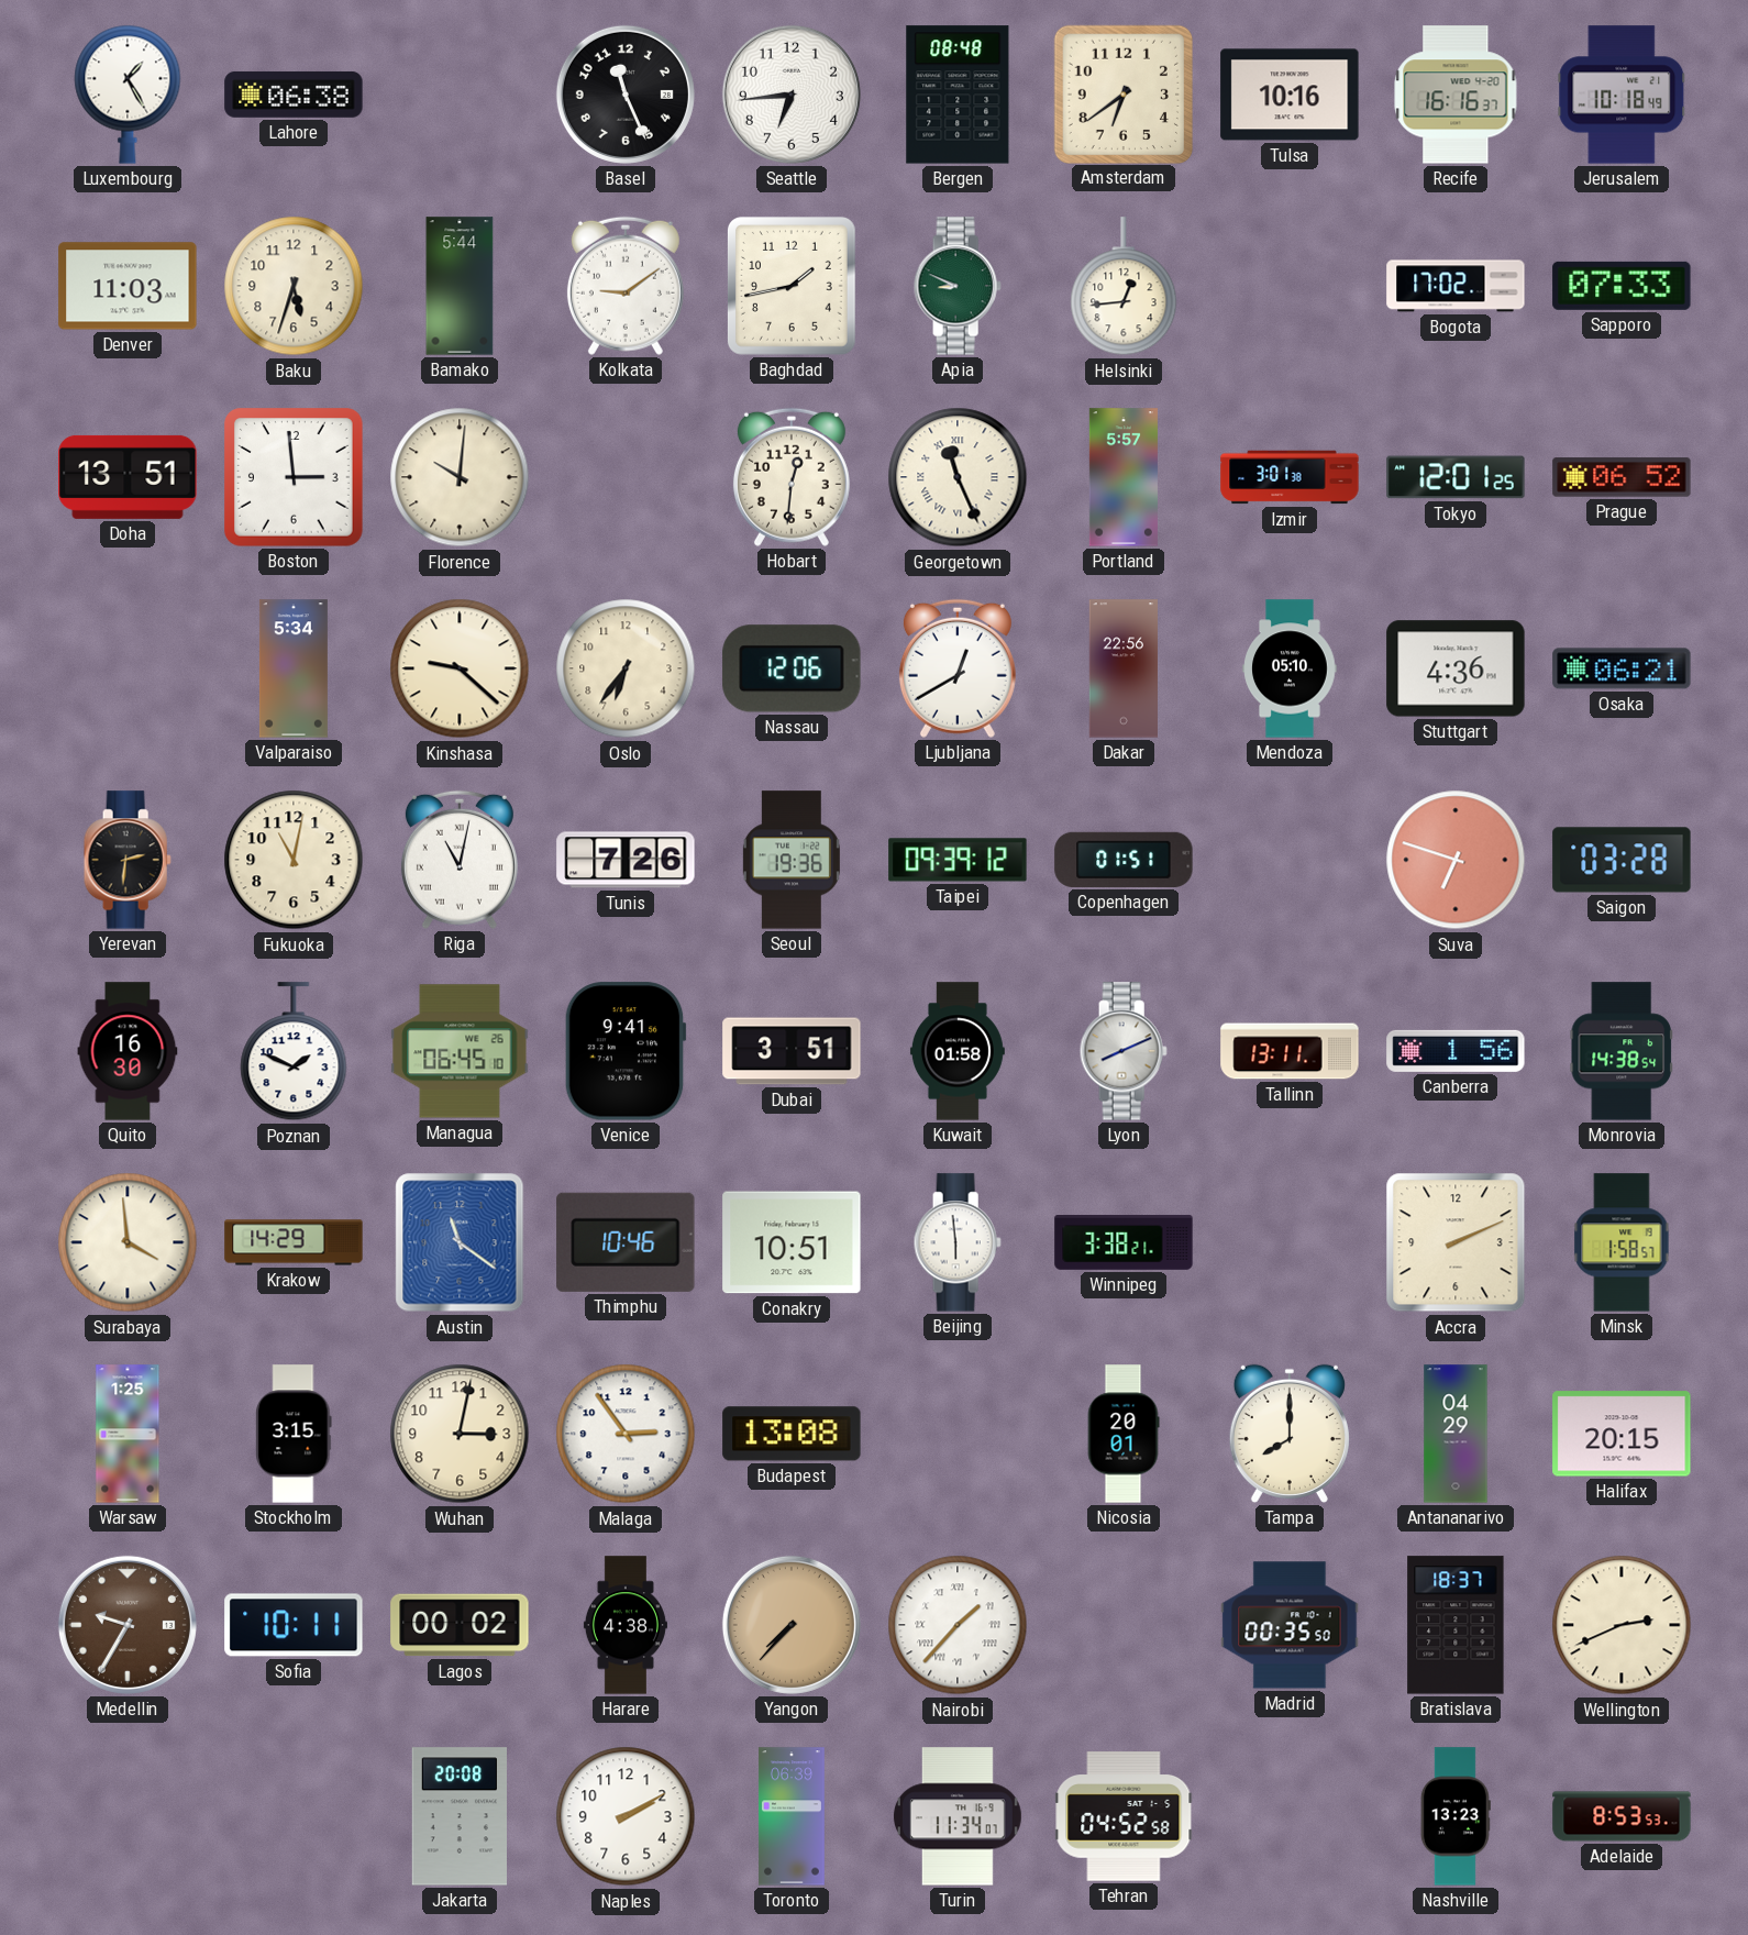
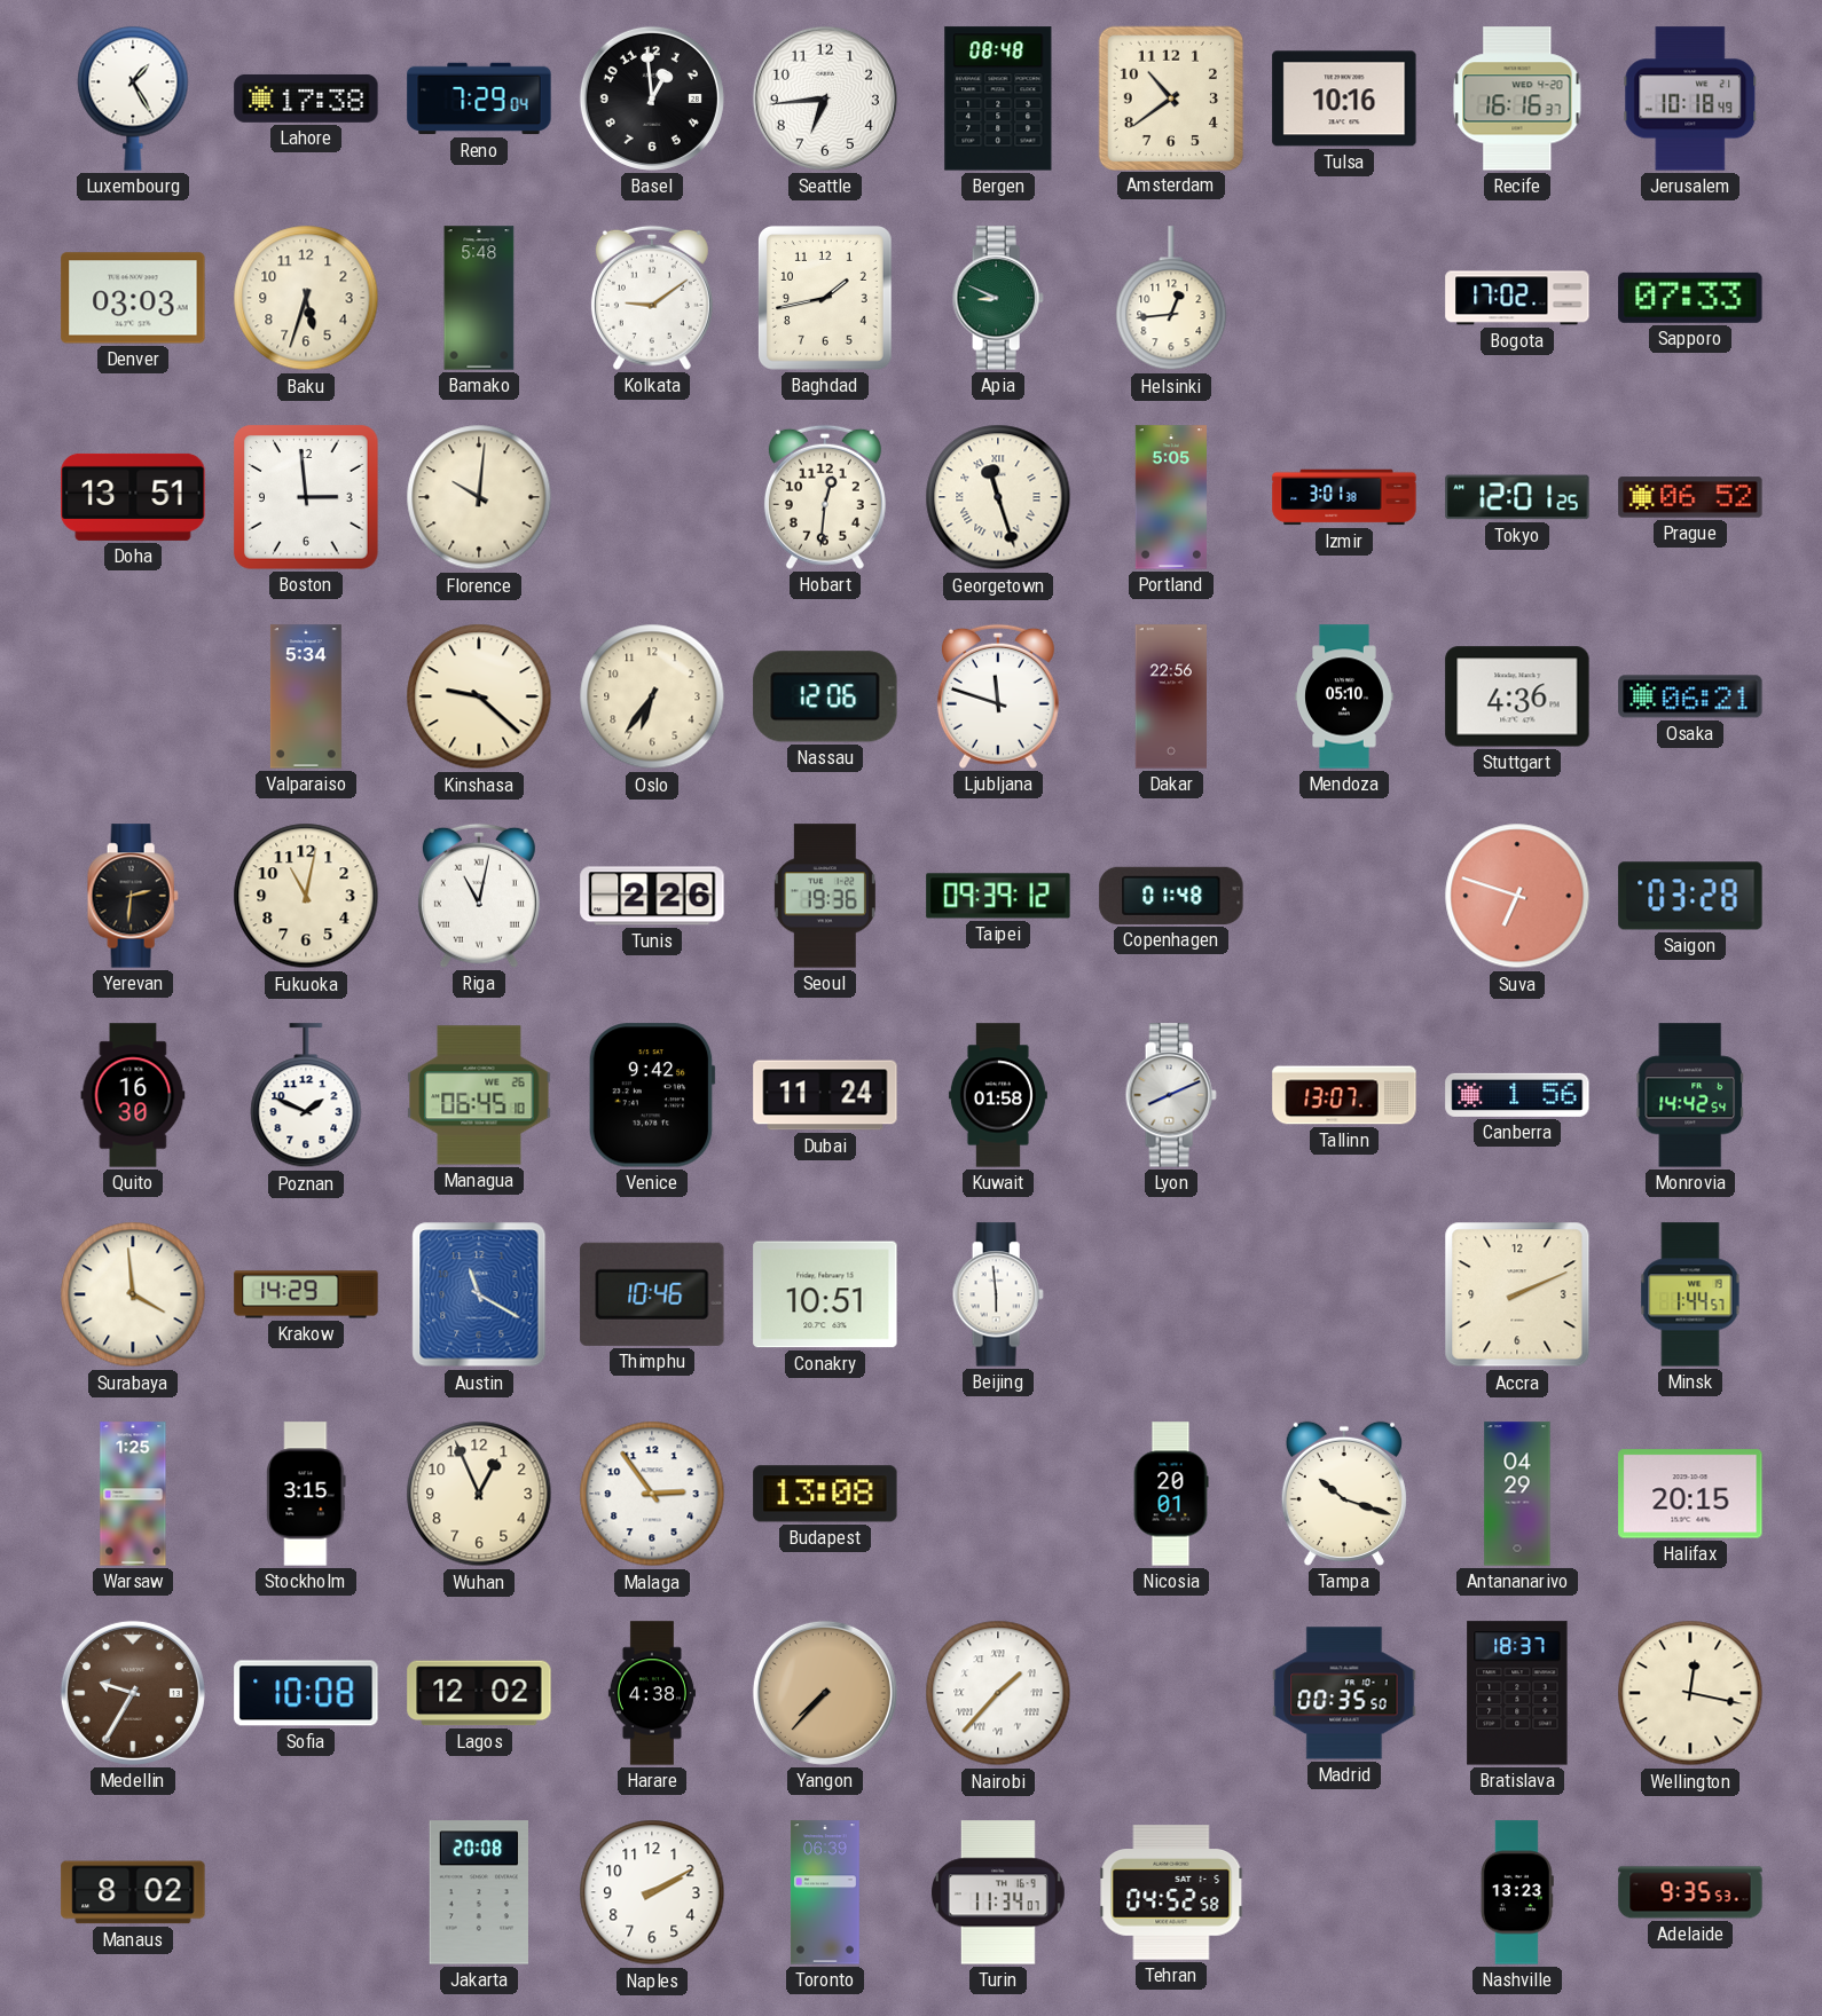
Lahore: 06:38 -> 17:38 (306, 99)
Reno: none -> 7:29 (479, 99)
Basel: 11:26 -> 12:59 (652, 99)
Amsterdam: 6:39 -> 10:39 (1170, 97)
Denver: 11:03 -> 03:03 (133, 298)
Bamako: 5:44 -> 5:48 (479, 298)
Georgetown: 11:26 -> 11:27 (998, 497)
Portland: 5:57 -> 5:05 (1171, 497)
Ljubljana: 12:40 -> 11:48 (998, 696)
Tunis: 7:26 -> 2:26 (652, 896)
Copenhagen: 01:51 -> 01:48 (1171, 896)
Venice: 9:41 -> 9:42 (652, 1095)
Dubai: 3:51 -> 11:24 (825, 1095)
Tallinn: 13:11 -> 13:07 (1344, 1095)
Monrovia: 14:38 -> 14:42 (1689, 1095)
Austin: 11:21 -> 11:20 (479, 1294)
Winnipeg: 3:38 -> none (1124, 1243)
Minsk: 1:58 -> 1:44 (1690, 1294)
Wuhan: 3:02 -> 12:56 (479, 1494)
Tampa: 8:00 -> 10:18 (1344, 1494)
Sofia: 10:11 -> 10:08 (306, 1693)
Lagos: 00:02 -> 12:02 (479, 1693)
Wellington: 2:41 -> 12:17 (1690, 1693)
Manaus: none -> 8:02 (133, 1892)
Adelaide: 8:53 -> 9:35 (1690, 1892)
